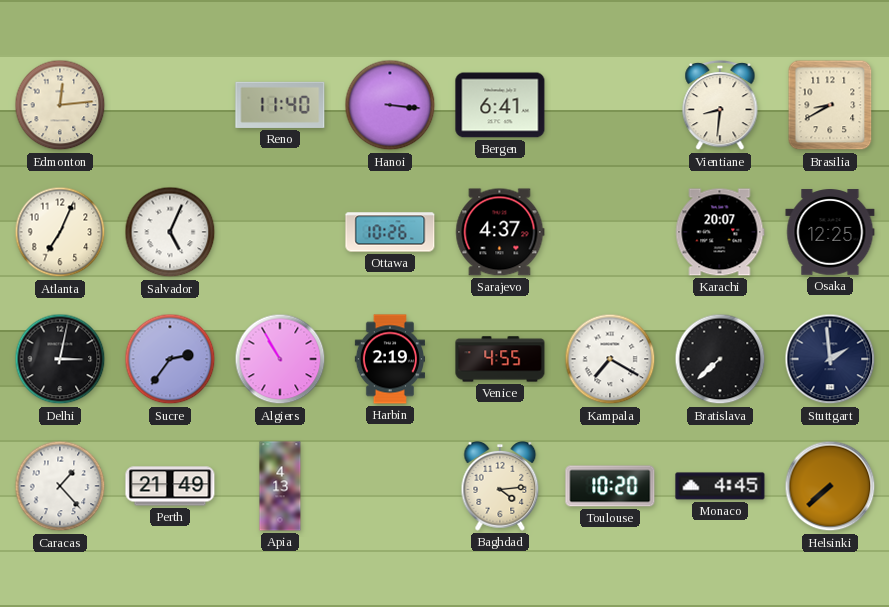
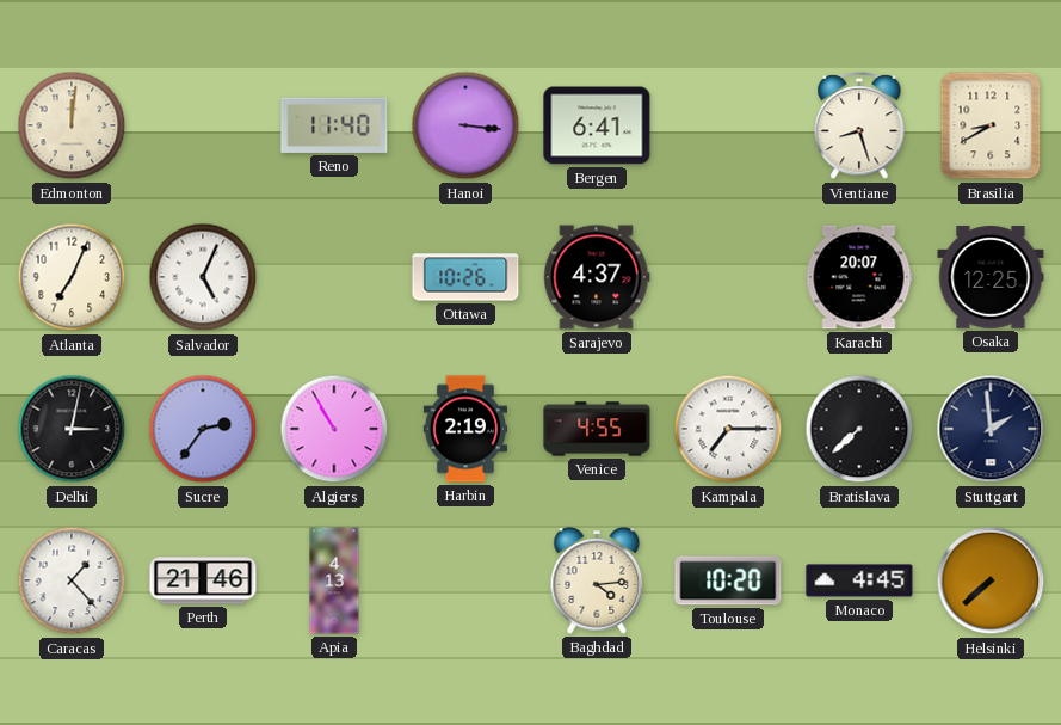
Edmonton: 12:14 -> 12:01 (72, 125)
Vientiane: 8:31 -> 8:27 (859, 127)
Kampala: 7:20 -> 7:15 (728, 429)
Perth: 21:49 -> 21:46 (203, 580)
